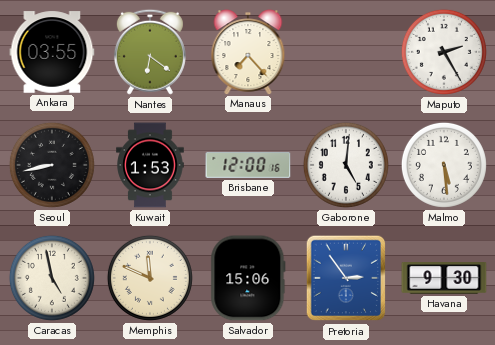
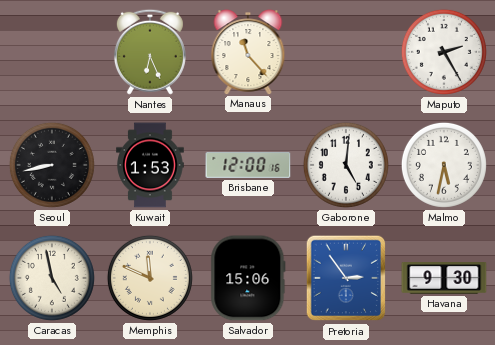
Ankara: 03:55 -> none (52, 52)
Nantes: 6:21 -> 6:26 (150, 52)
Manaus: 7:23 -> 11:23 (248, 52)
Malmo: 5:29 -> 5:32 (444, 165)
